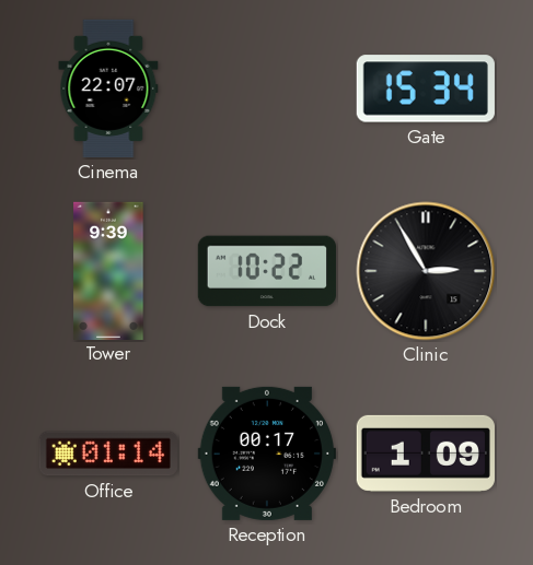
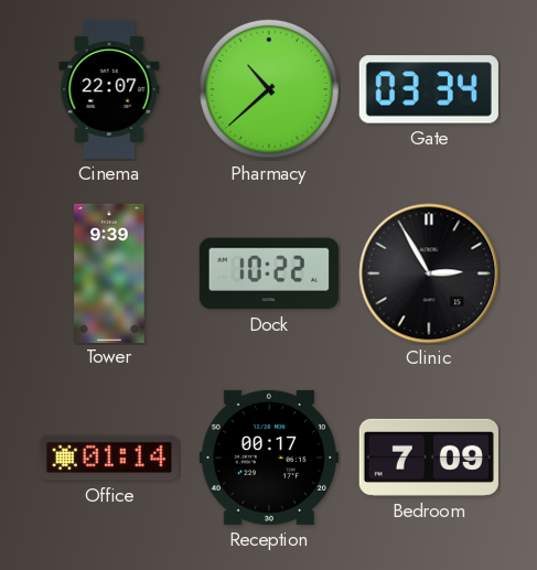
Pharmacy: none -> 10:38 (269, 89)
Gate: 15:34 -> 03:34 (429, 89)
Bedroom: 1:09 -> 7:09 (429, 458)
